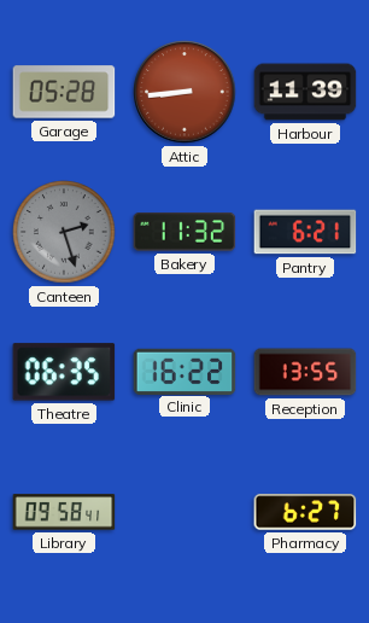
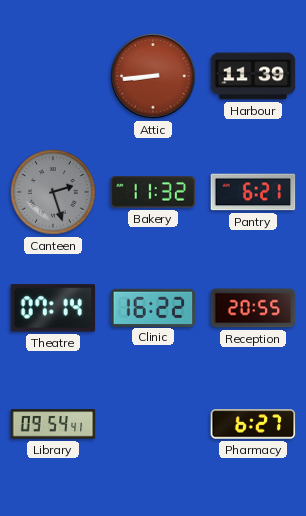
Garage: 05:28 -> none (64, 92)
Theatre: 06:35 -> 07:14 (53, 308)
Reception: 13:55 -> 20:55 (253, 308)
Library: 09:58 -> 09:54 (53, 424)
